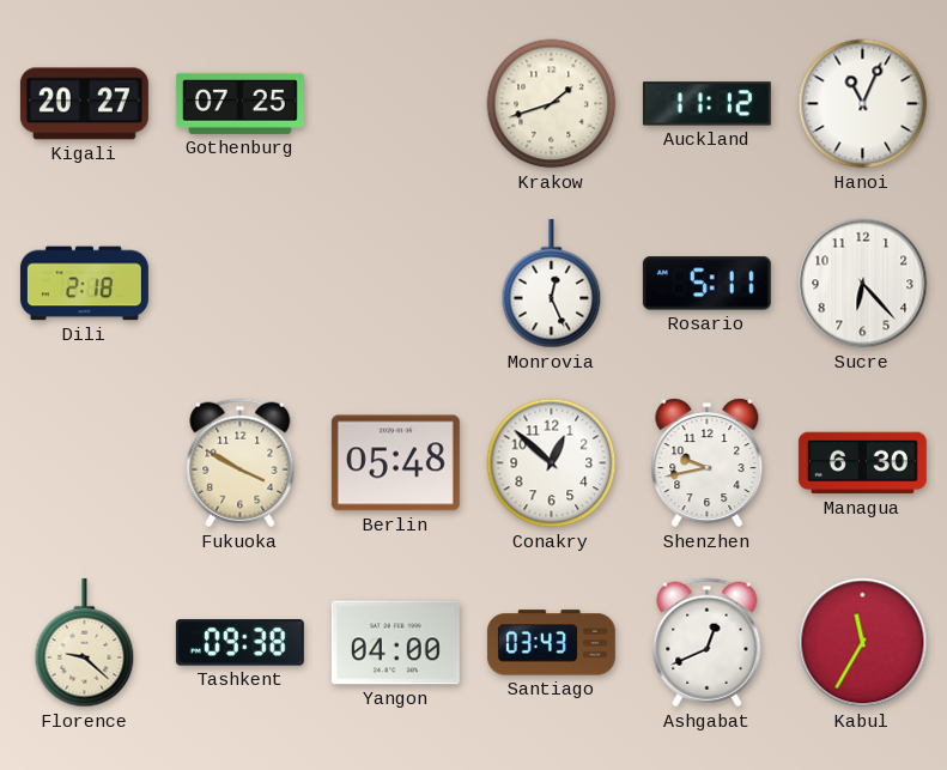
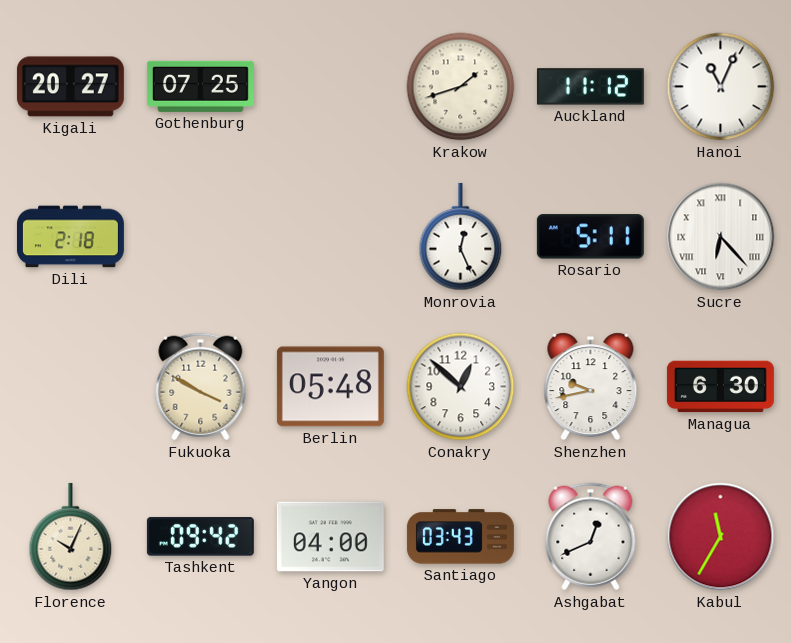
Sucre numerals: Arabic -> Roman (721, 237)
Florence: 9:22 -> 10:04 (71, 537)
Tashkent: 09:38 -> 09:42 (200, 537)
